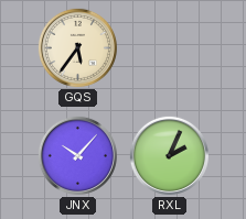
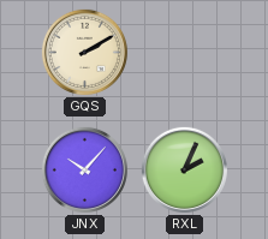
GQS: 5:36 -> 2:10 (84, 52)
